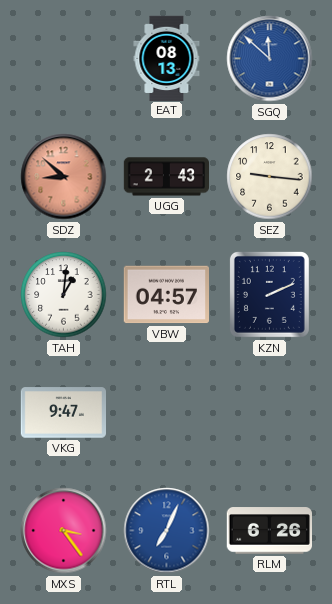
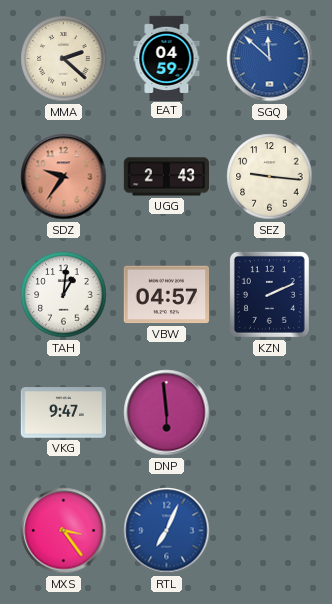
MMA: none -> 2:22 (64, 59)
EAT: 08:13 -> 04:59 (167, 58)
SDZ: 8:52 -> 9:36 (64, 177)
DNP: none -> 5:59 (167, 413)
RLM: 6:26 -> none (269, 531)
